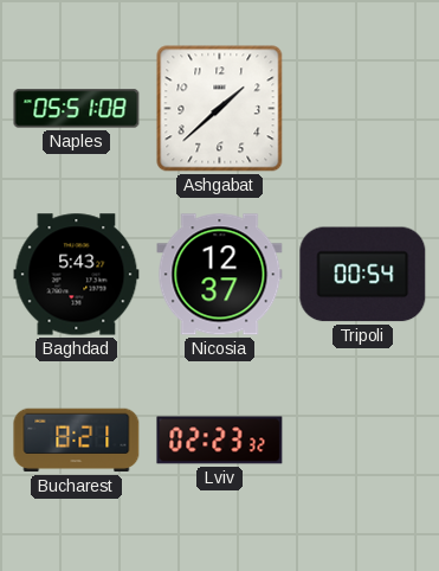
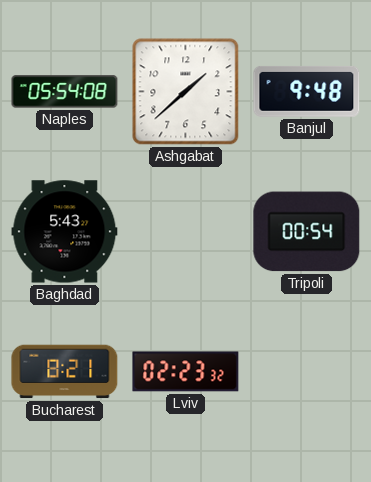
Naples: 05:51 -> 05:54 (65, 92)
Banjul: none -> 9:48 (307, 91)
Nicosia: 12:37 -> none (220, 275)
